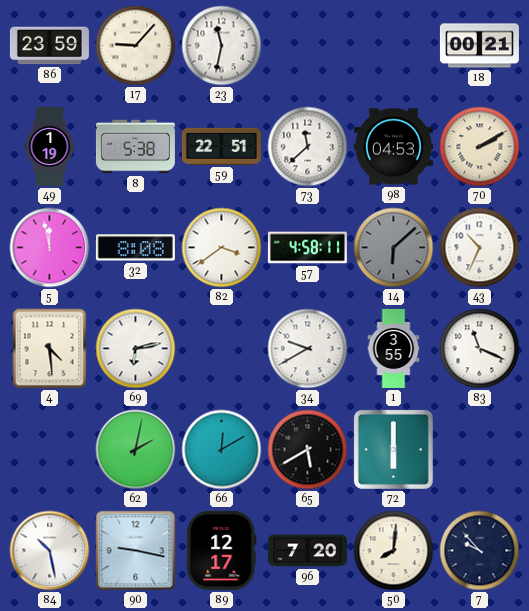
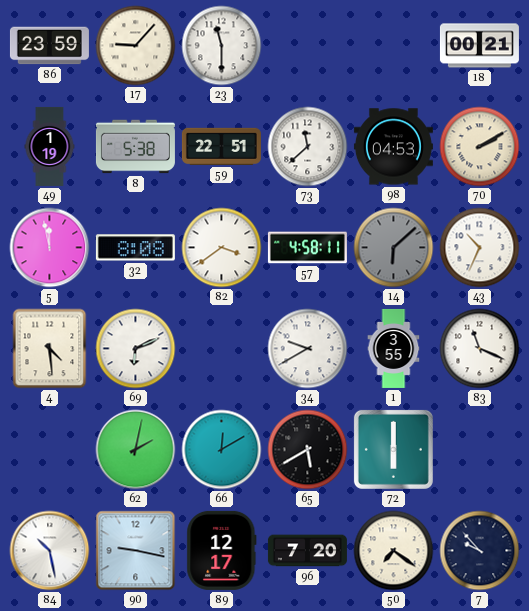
23: 11:32 -> 11:30 (222, 46)
69: 6:13 -> 6:11 (136, 349)
50: 8:01 -> 7:21 (394, 551)
